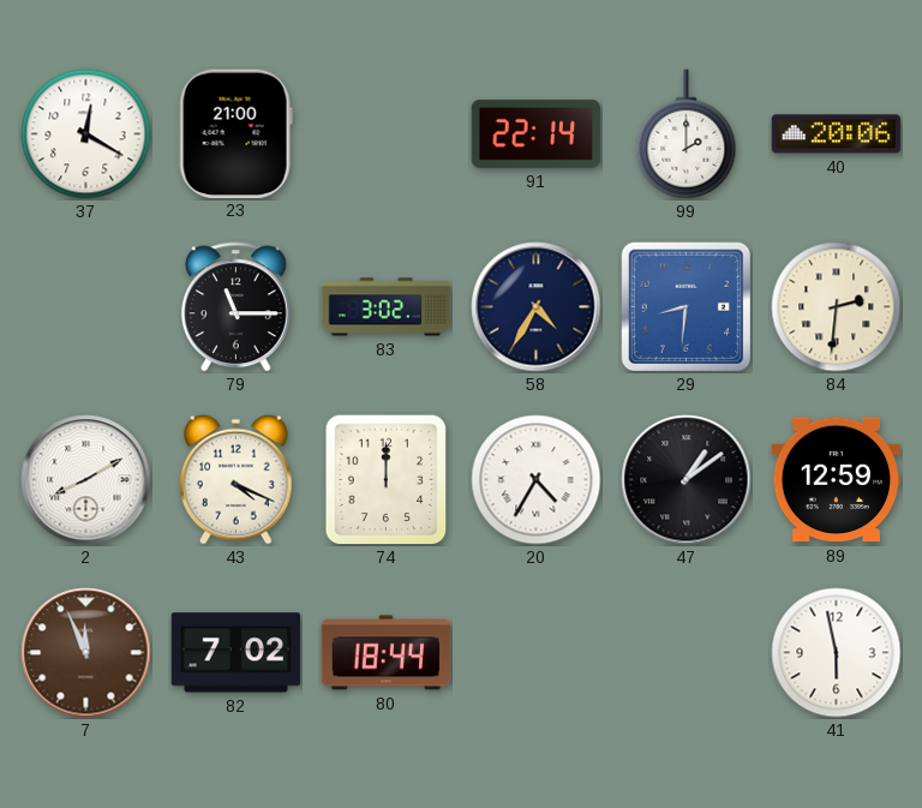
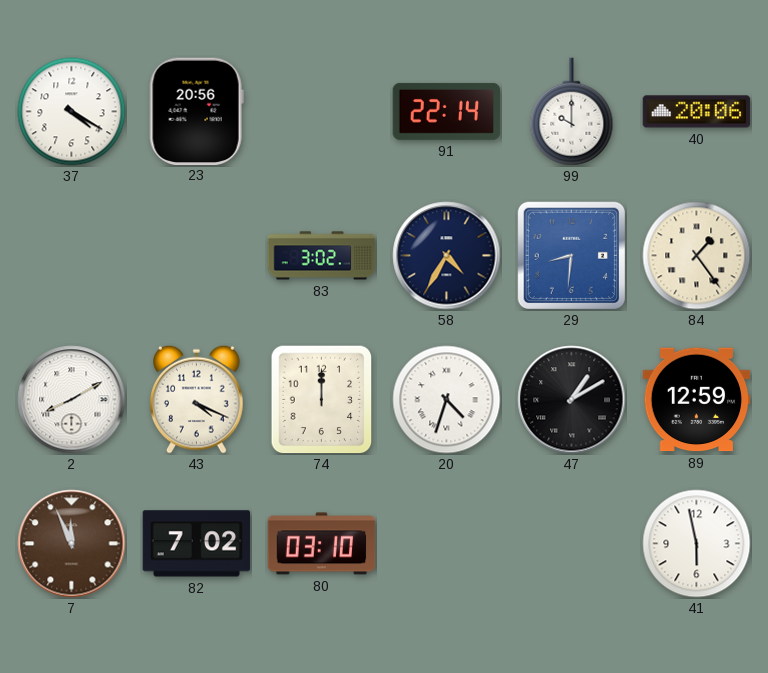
37: 12:20 -> 4:20 (72, 112)
23: 21:00 -> 20:56 (196, 111)
99: 2:00 -> 10:00 (572, 112)
79: 11:15 -> none (235, 307)
84: 2:31 -> 1:24 (697, 256)
20: 4:35 -> 4:33 (447, 400)
47: 1:09 -> 1:10 (572, 400)
80: 18:44 -> 03:10 (322, 544)
